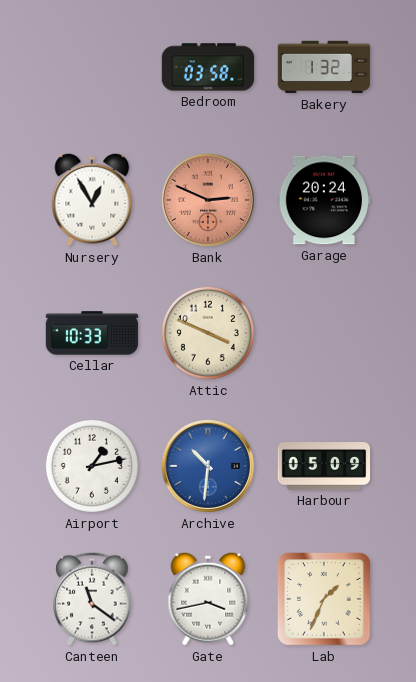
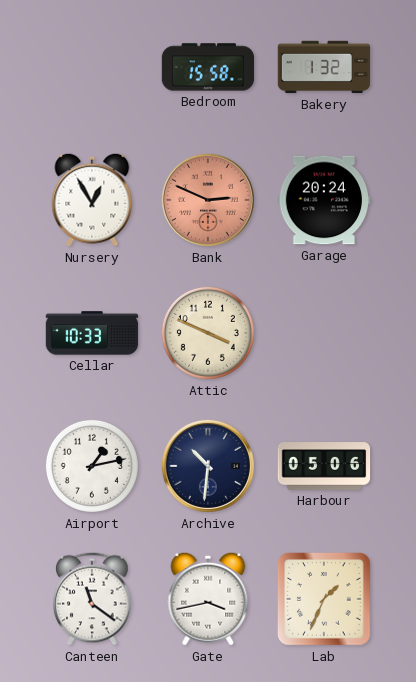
Bedroom: 03:58 -> 15:58 (208, 67)
Archive dial: blue -> navy (208, 466)
Harbour: 05:09 -> 05:06 (324, 466)
